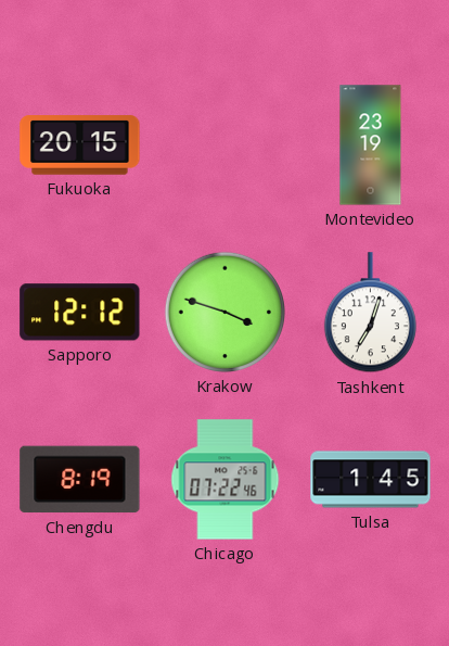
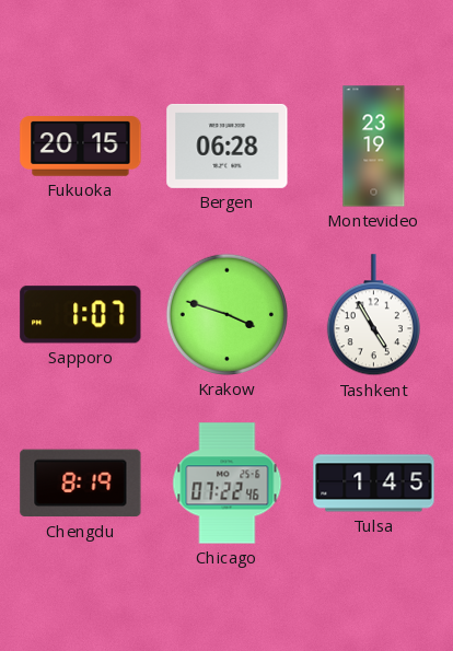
Bergen: none -> 06:28 (228, 146)
Sapporo: 12:12 -> 1:07 (81, 315)
Tashkent: 7:03 -> 4:55 (373, 315)
